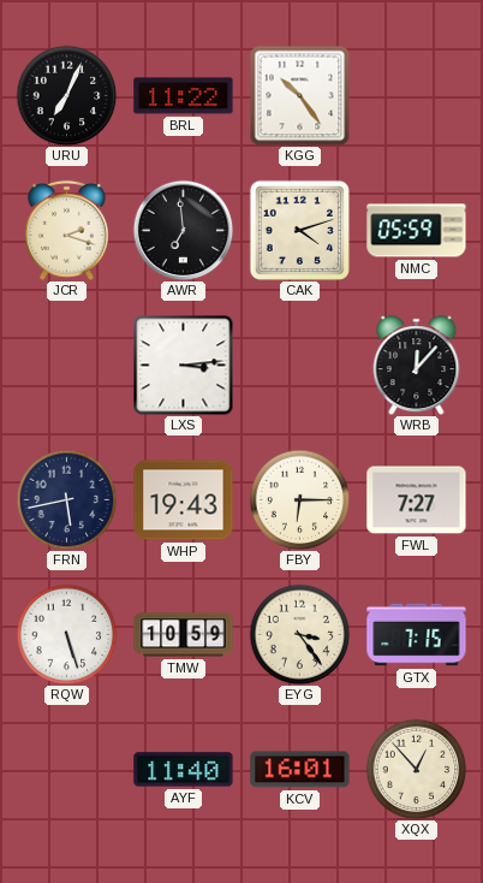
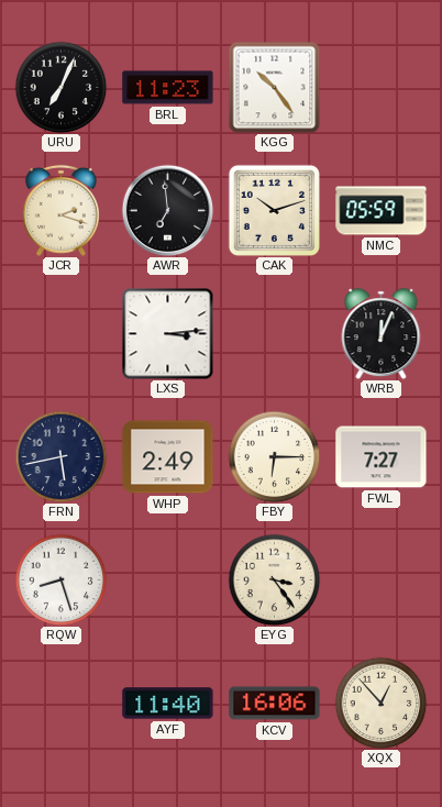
BRL: 11:22 -> 11:23 (168, 88)
CAK: 4:12 -> 10:12 (274, 210)
WRB: 12:07 -> 12:04 (382, 334)
WHP: 19:43 -> 2:49 (168, 457)
RQW: 5:27 -> 8:27 (60, 579)
TMW: 10:59 -> none (184, 635)
GTX: 7:15 -> none (417, 635)
KCV: 16:01 -> 16:06 (275, 704)
